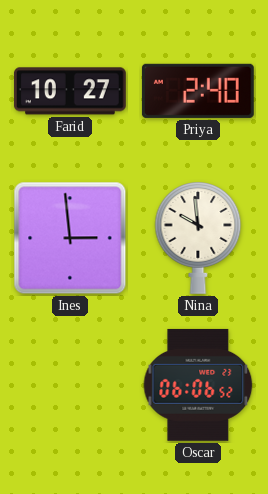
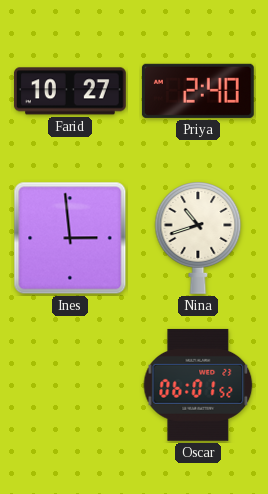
Nina: 9:59 -> 10:42 (198, 238)
Oscar: 06:06 -> 06:01 (198, 385)
